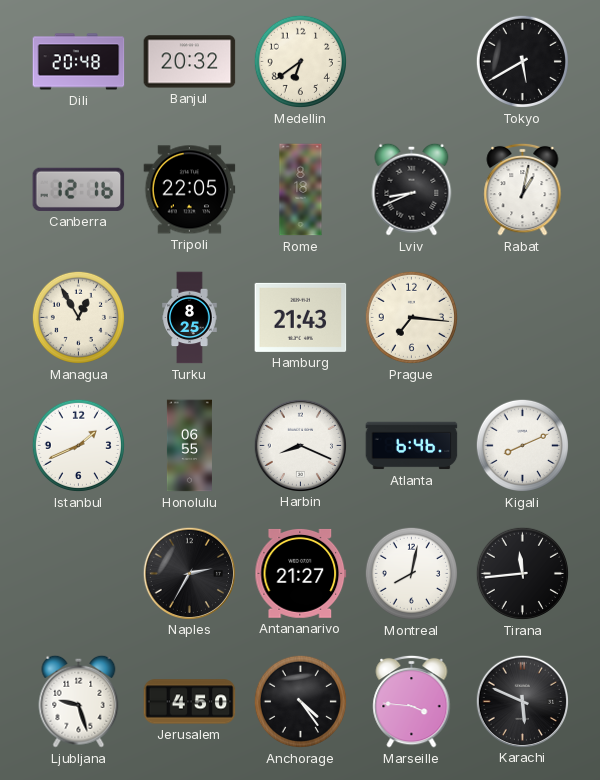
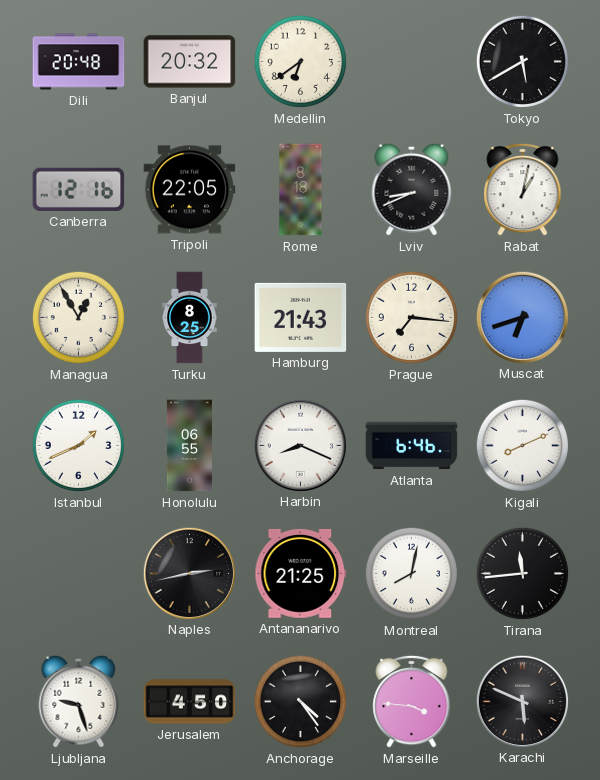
Muscat: none -> 6:42 (522, 317)
Naples: 2:35 -> 2:43 (189, 573)
Antananarivo: 21:27 -> 21:25 (301, 573)
